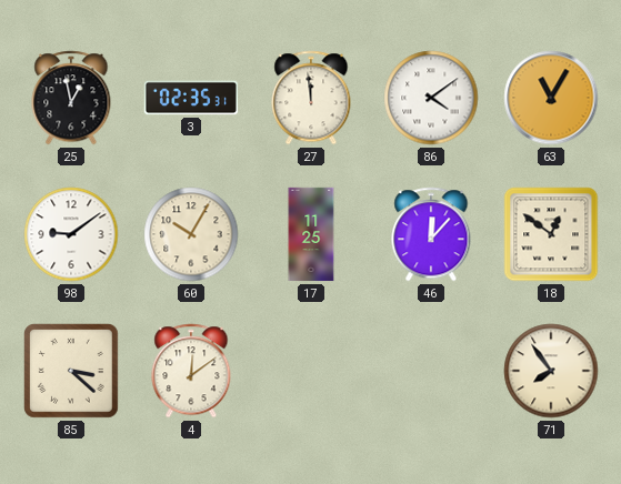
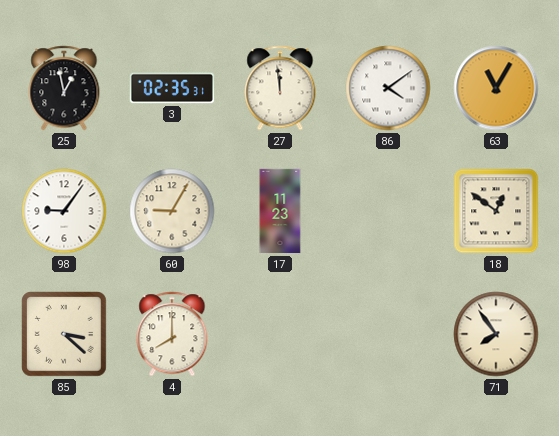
98: 9:09 -> 9:06 (64, 211)
60: 10:05 -> 9:05 (172, 211)
17: 11:25 -> 11:23 (280, 211)
46: 12:07 -> none (431, 234)
4: 12:09 -> 8:00 (172, 334)
